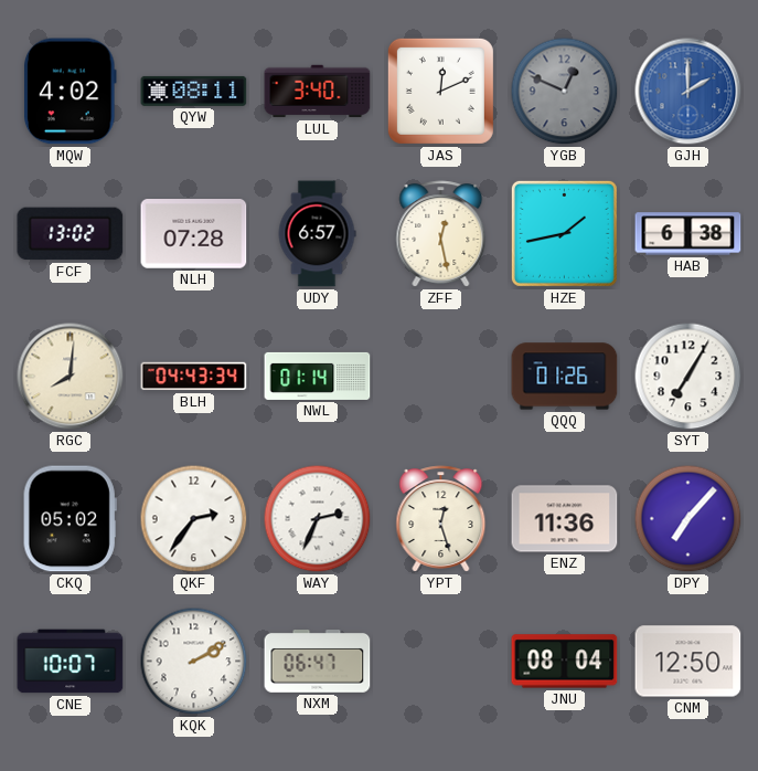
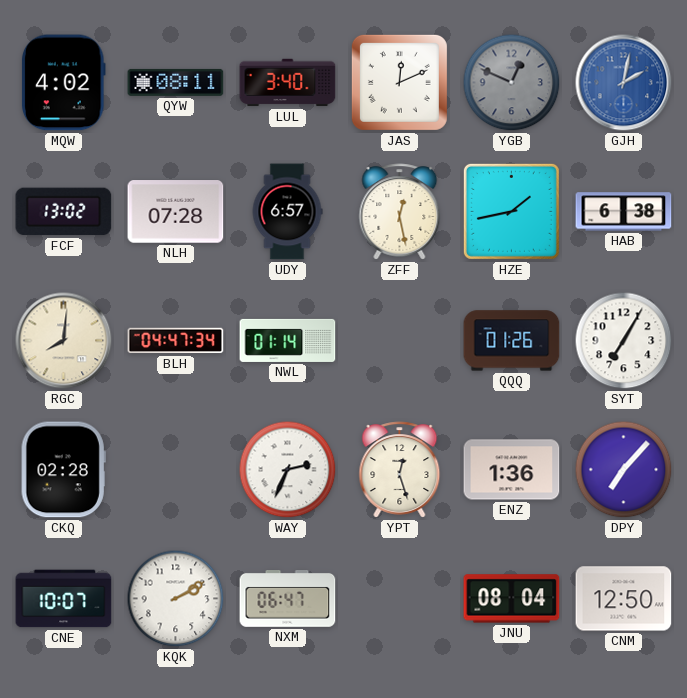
GJH: 2:00 -> 2:02 (624, 83)
BLH: 04:43 -> 04:47 (176, 341)
CKQ: 05:02 -> 02:28 (63, 470)
QKF: 2:36 -> none (194, 519)
ENZ: 11:36 -> 1:36 (512, 470)
